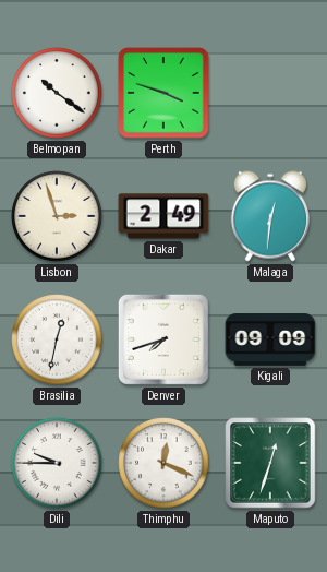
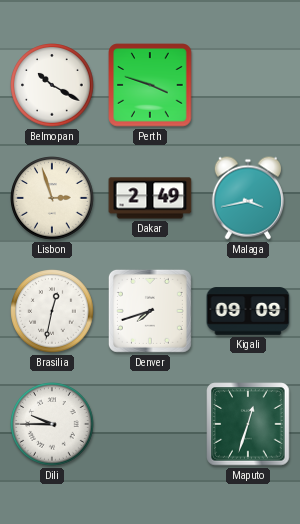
Belmopan: 10:21 -> 10:20 (52, 85)
Malaga: 12:31 -> 3:43 (248, 198)
Thimphu: 12:19 -> none (163, 463)
